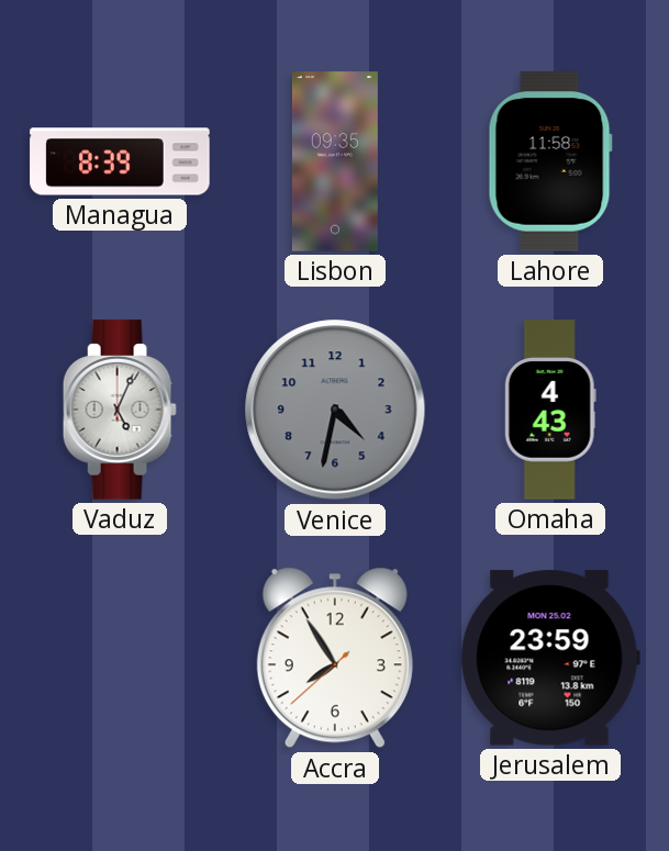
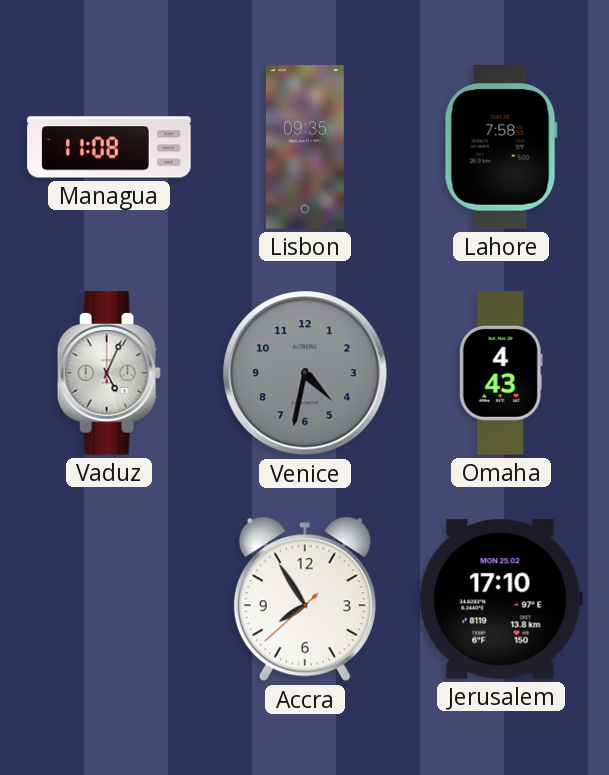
Managua: 8:39 -> 11:08 (109, 147)
Lahore: 11:58 -> 7:58 (501, 147)
Jerusalem: 23:59 -> 17:10 (501, 599)
